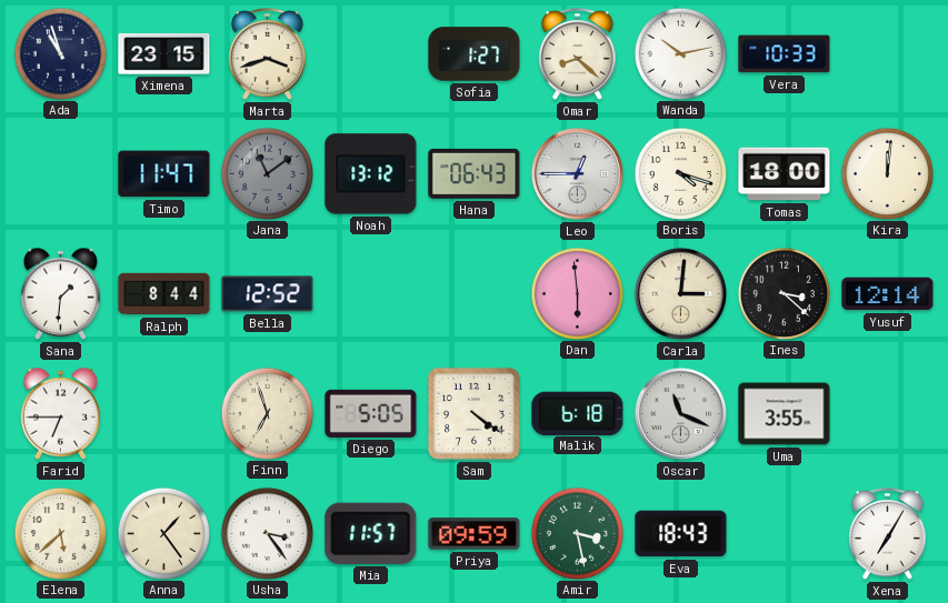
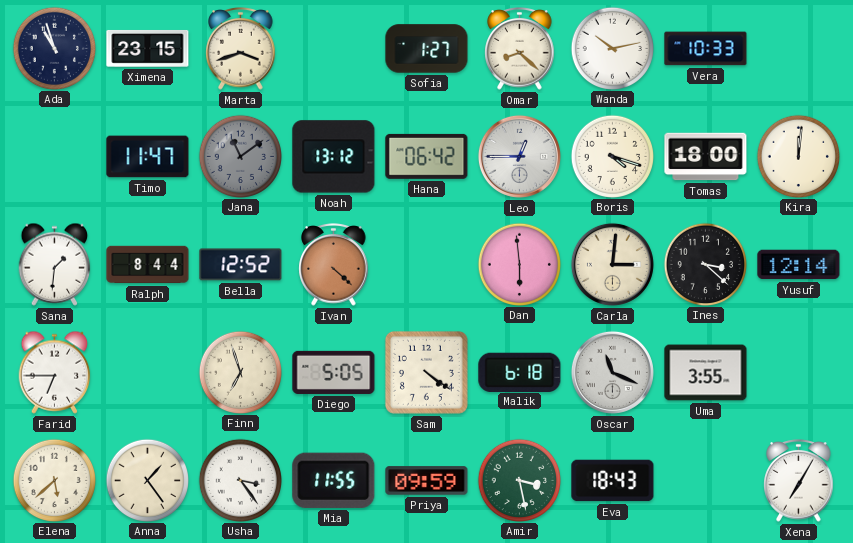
Hana: 06:43 -> 06:42 (427, 156)
Ivan: none -> 4:22 (334, 265)
Mia: 11:57 -> 11:55 (334, 480)
